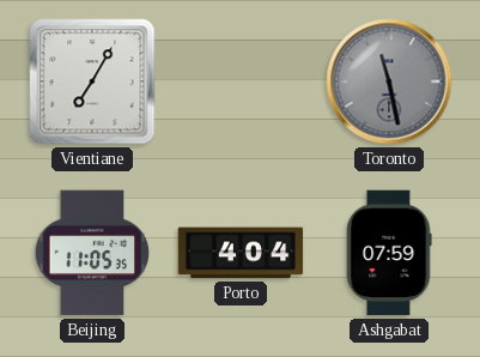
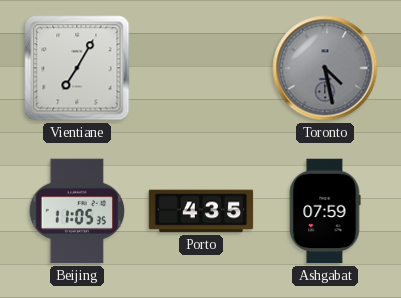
Toronto: 11:28 -> 4:28 (325, 68)
Porto: 4:04 -> 4:35 (201, 211)
